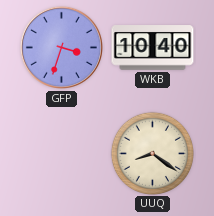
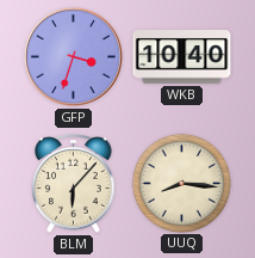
BLM: none -> 6:07 (74, 184)
UUQ: 8:21 -> 8:16 (181, 183)
